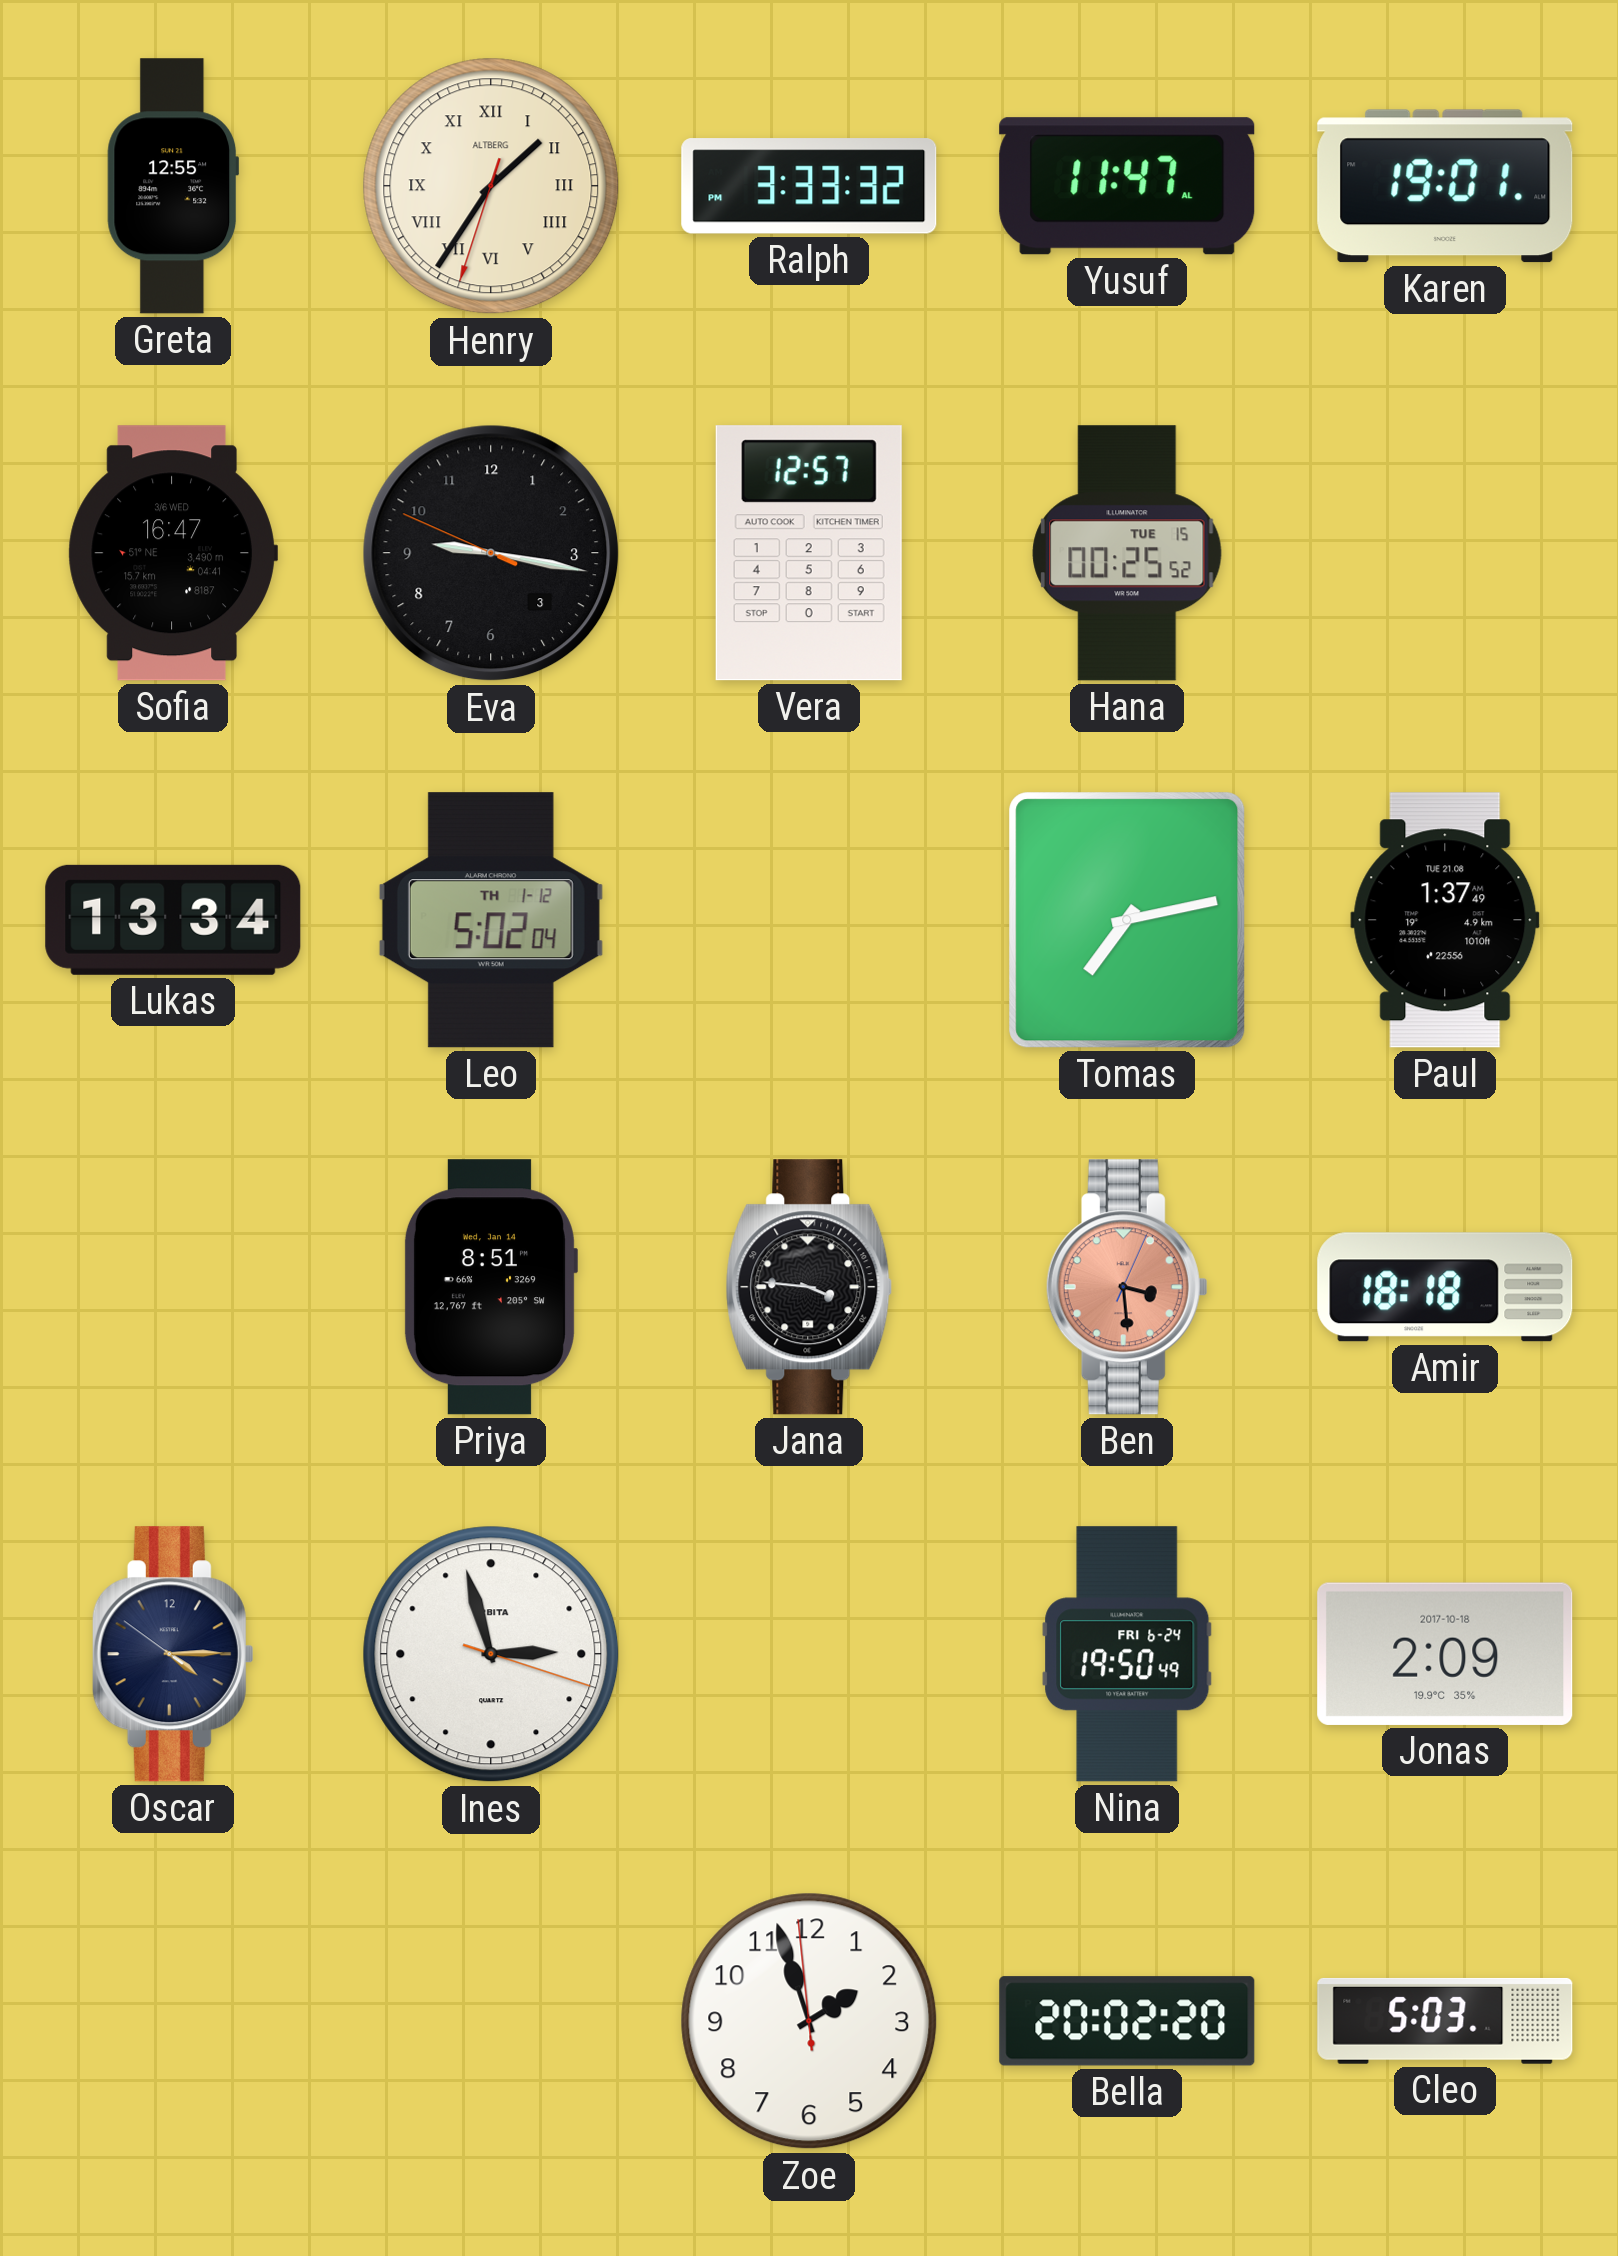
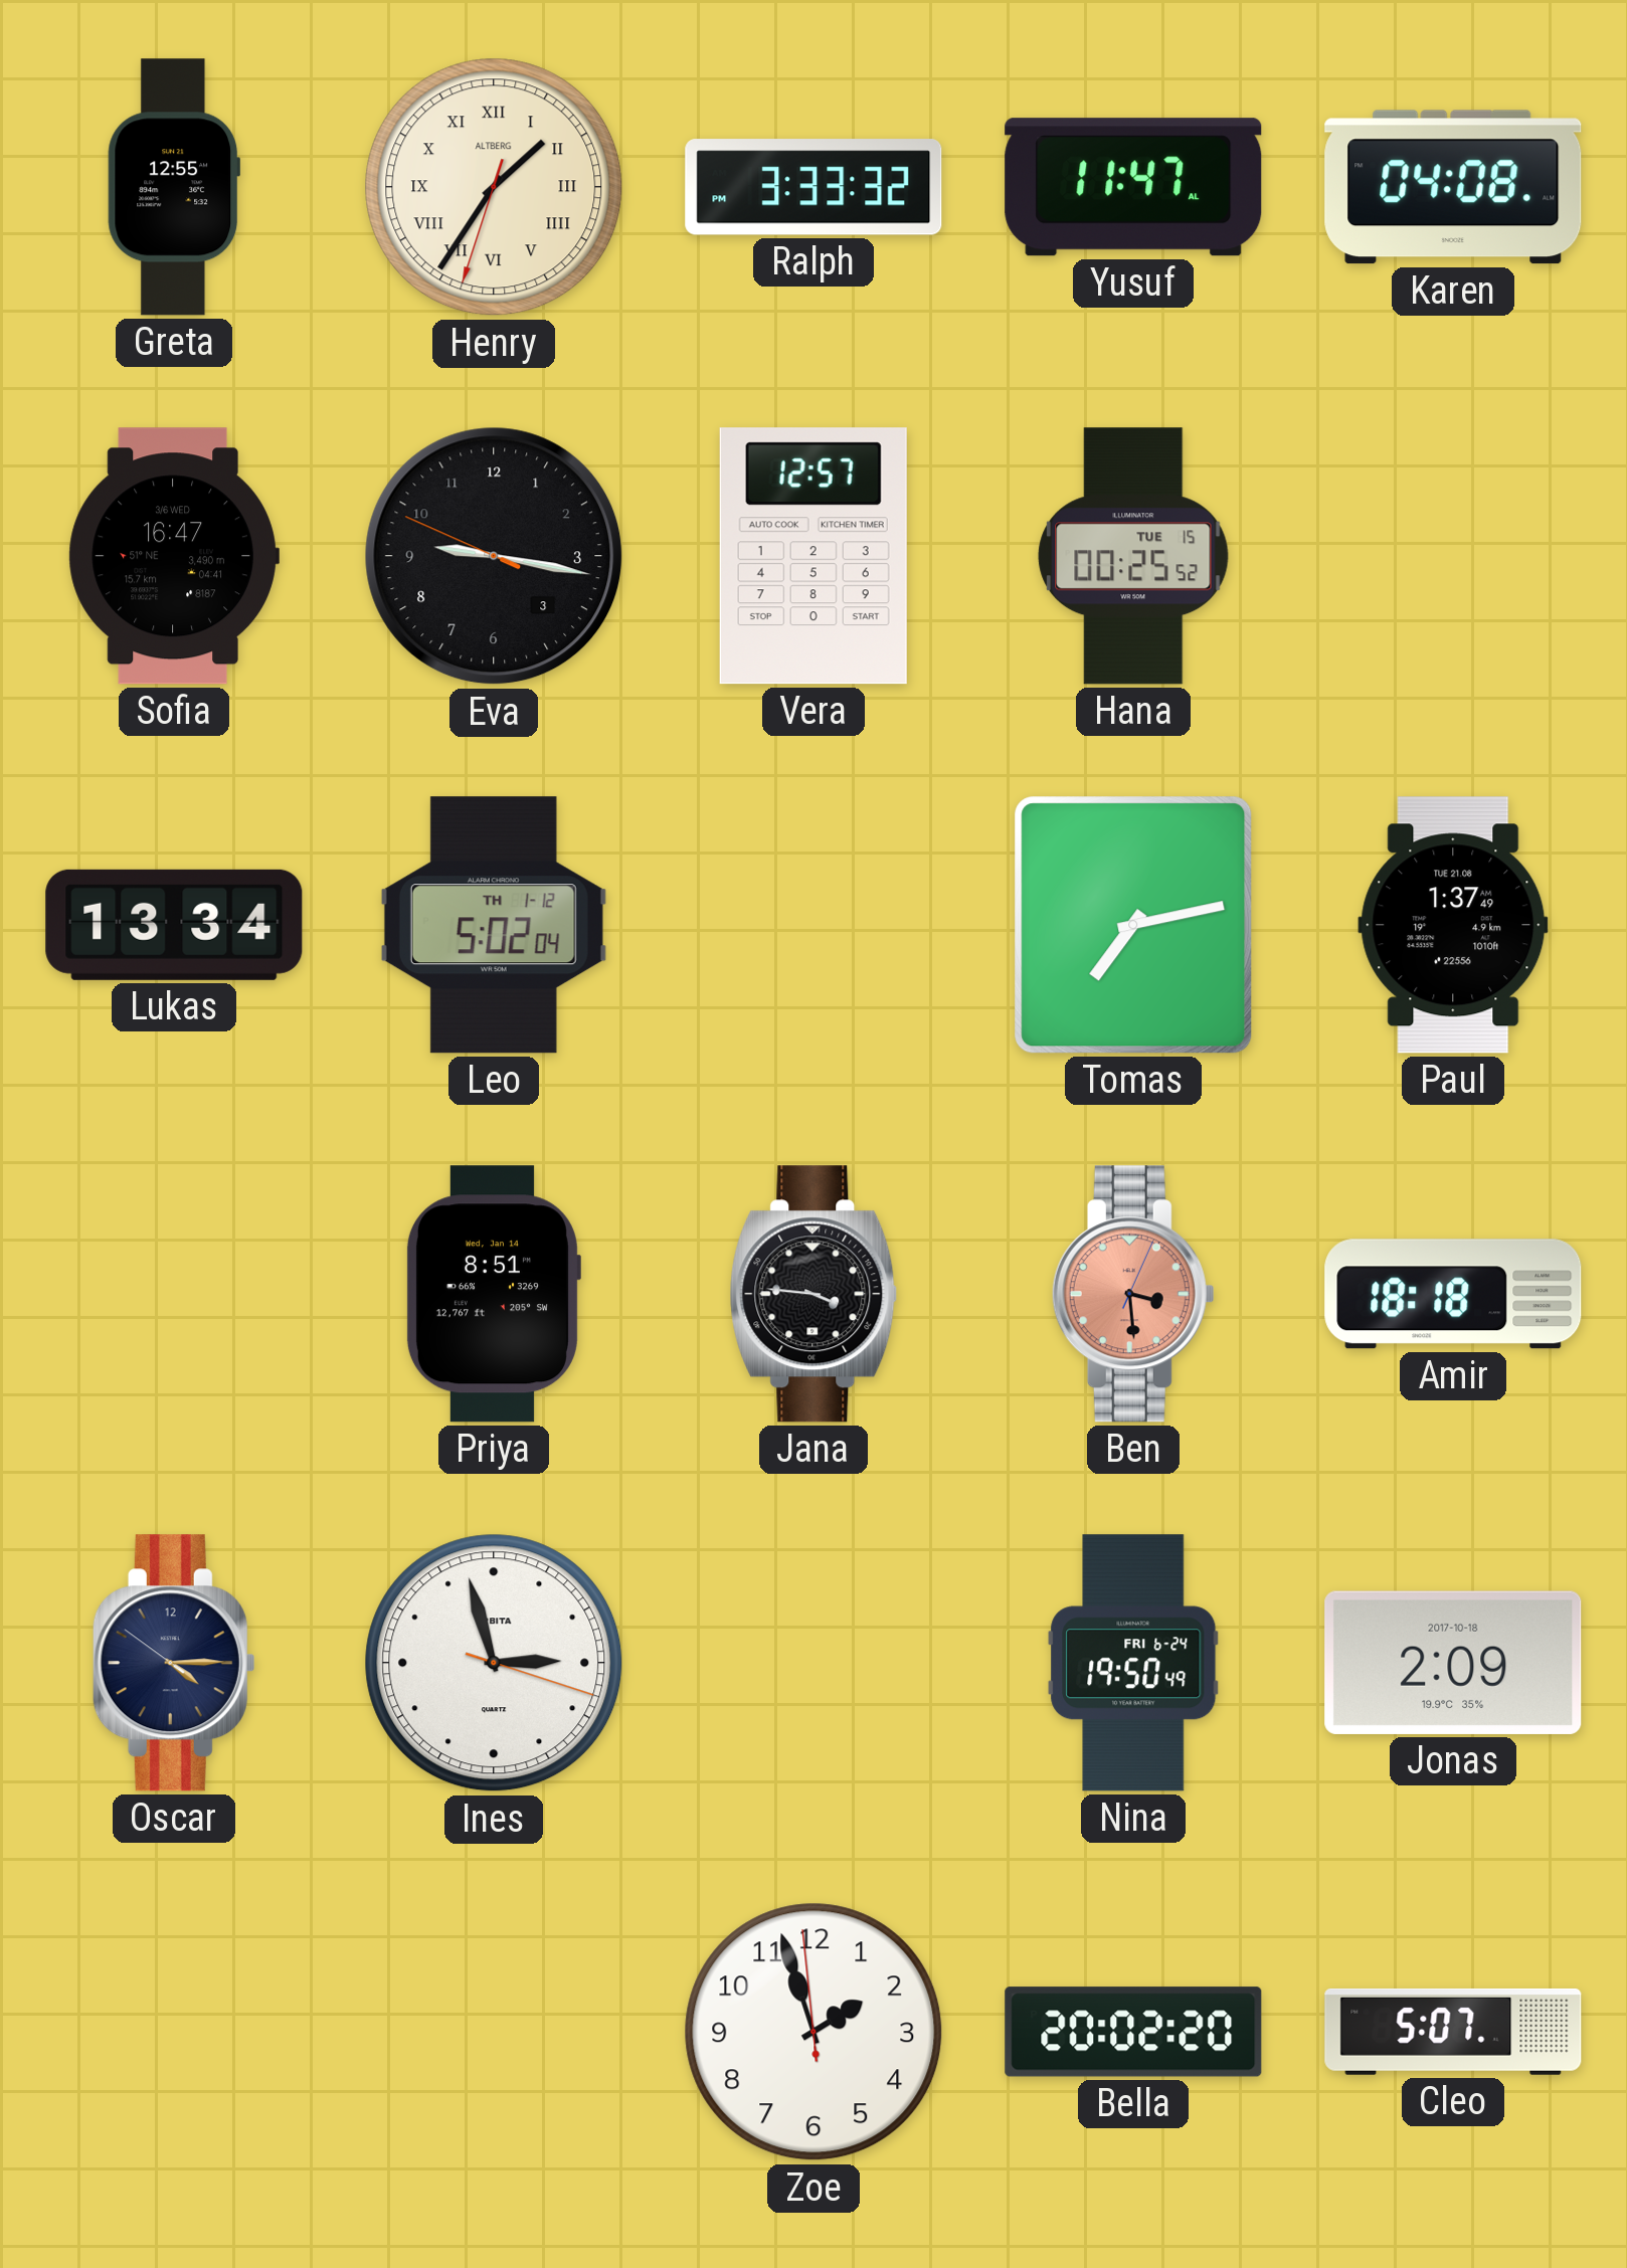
Karen: 19:01 -> 04:08 (1453, 187)
Cleo: 5:03 -> 5:07 (1453, 2032)
